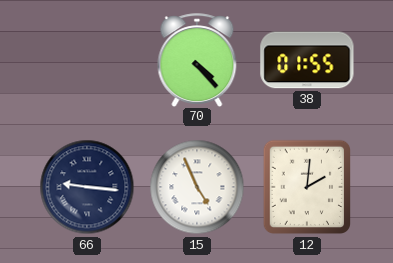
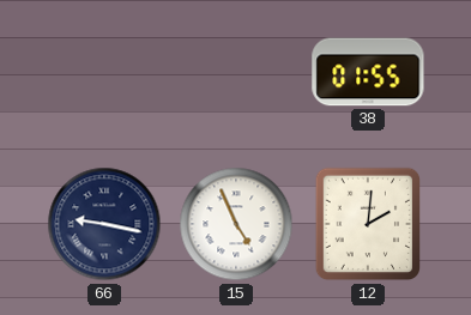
70: 4:23 -> none (197, 60)
66: 9:16 -> 9:17 (104, 224)
